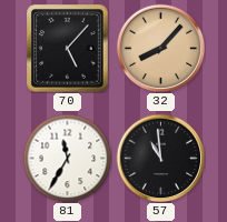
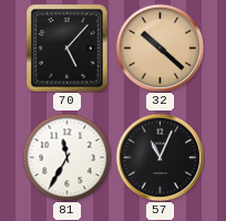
32: 8:07 -> 10:22 (160, 48)
57: 10:59 -> 11:04 (160, 157)
